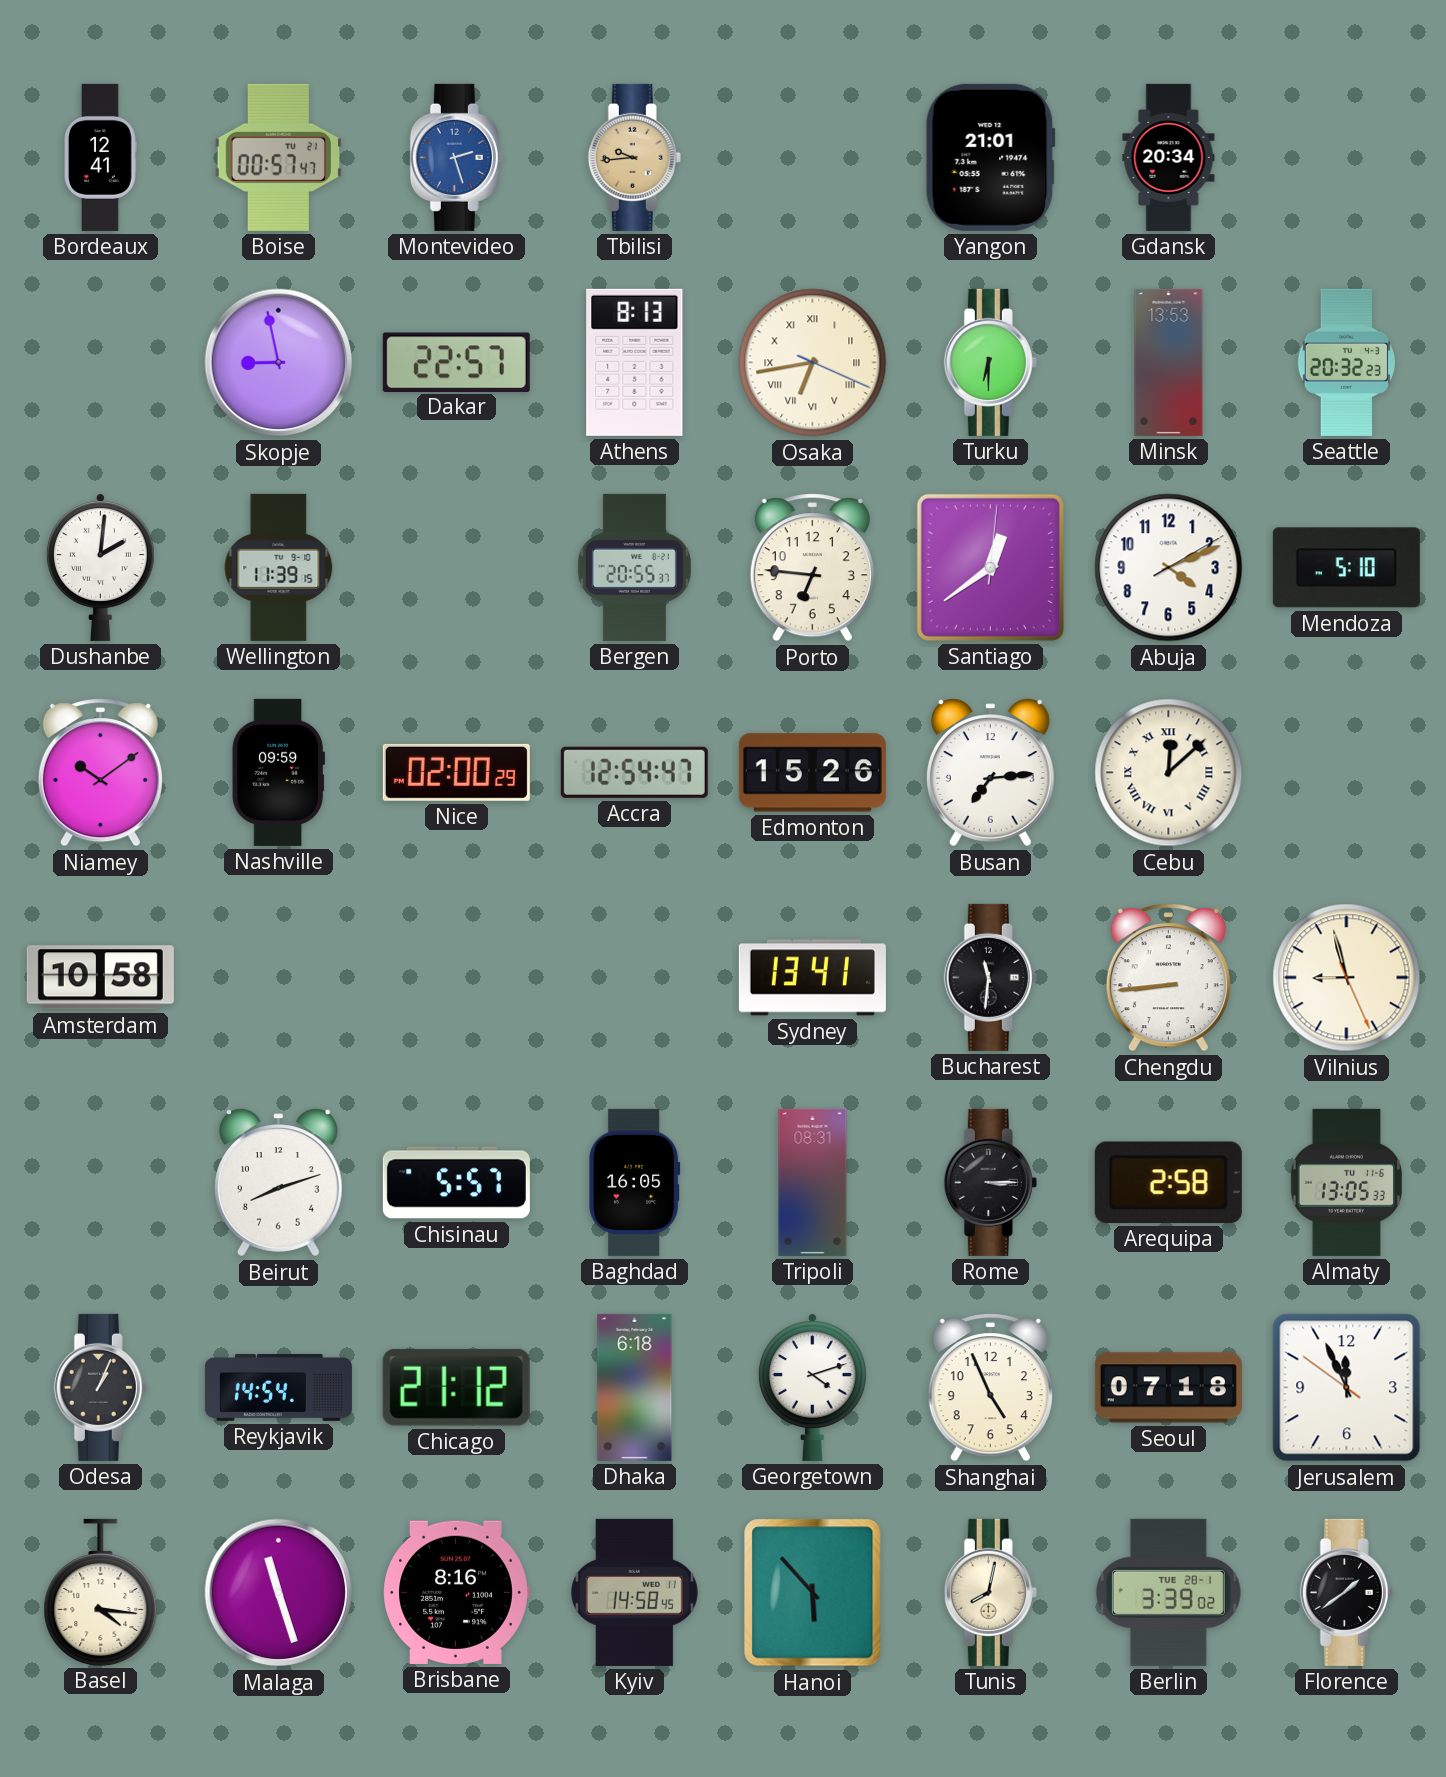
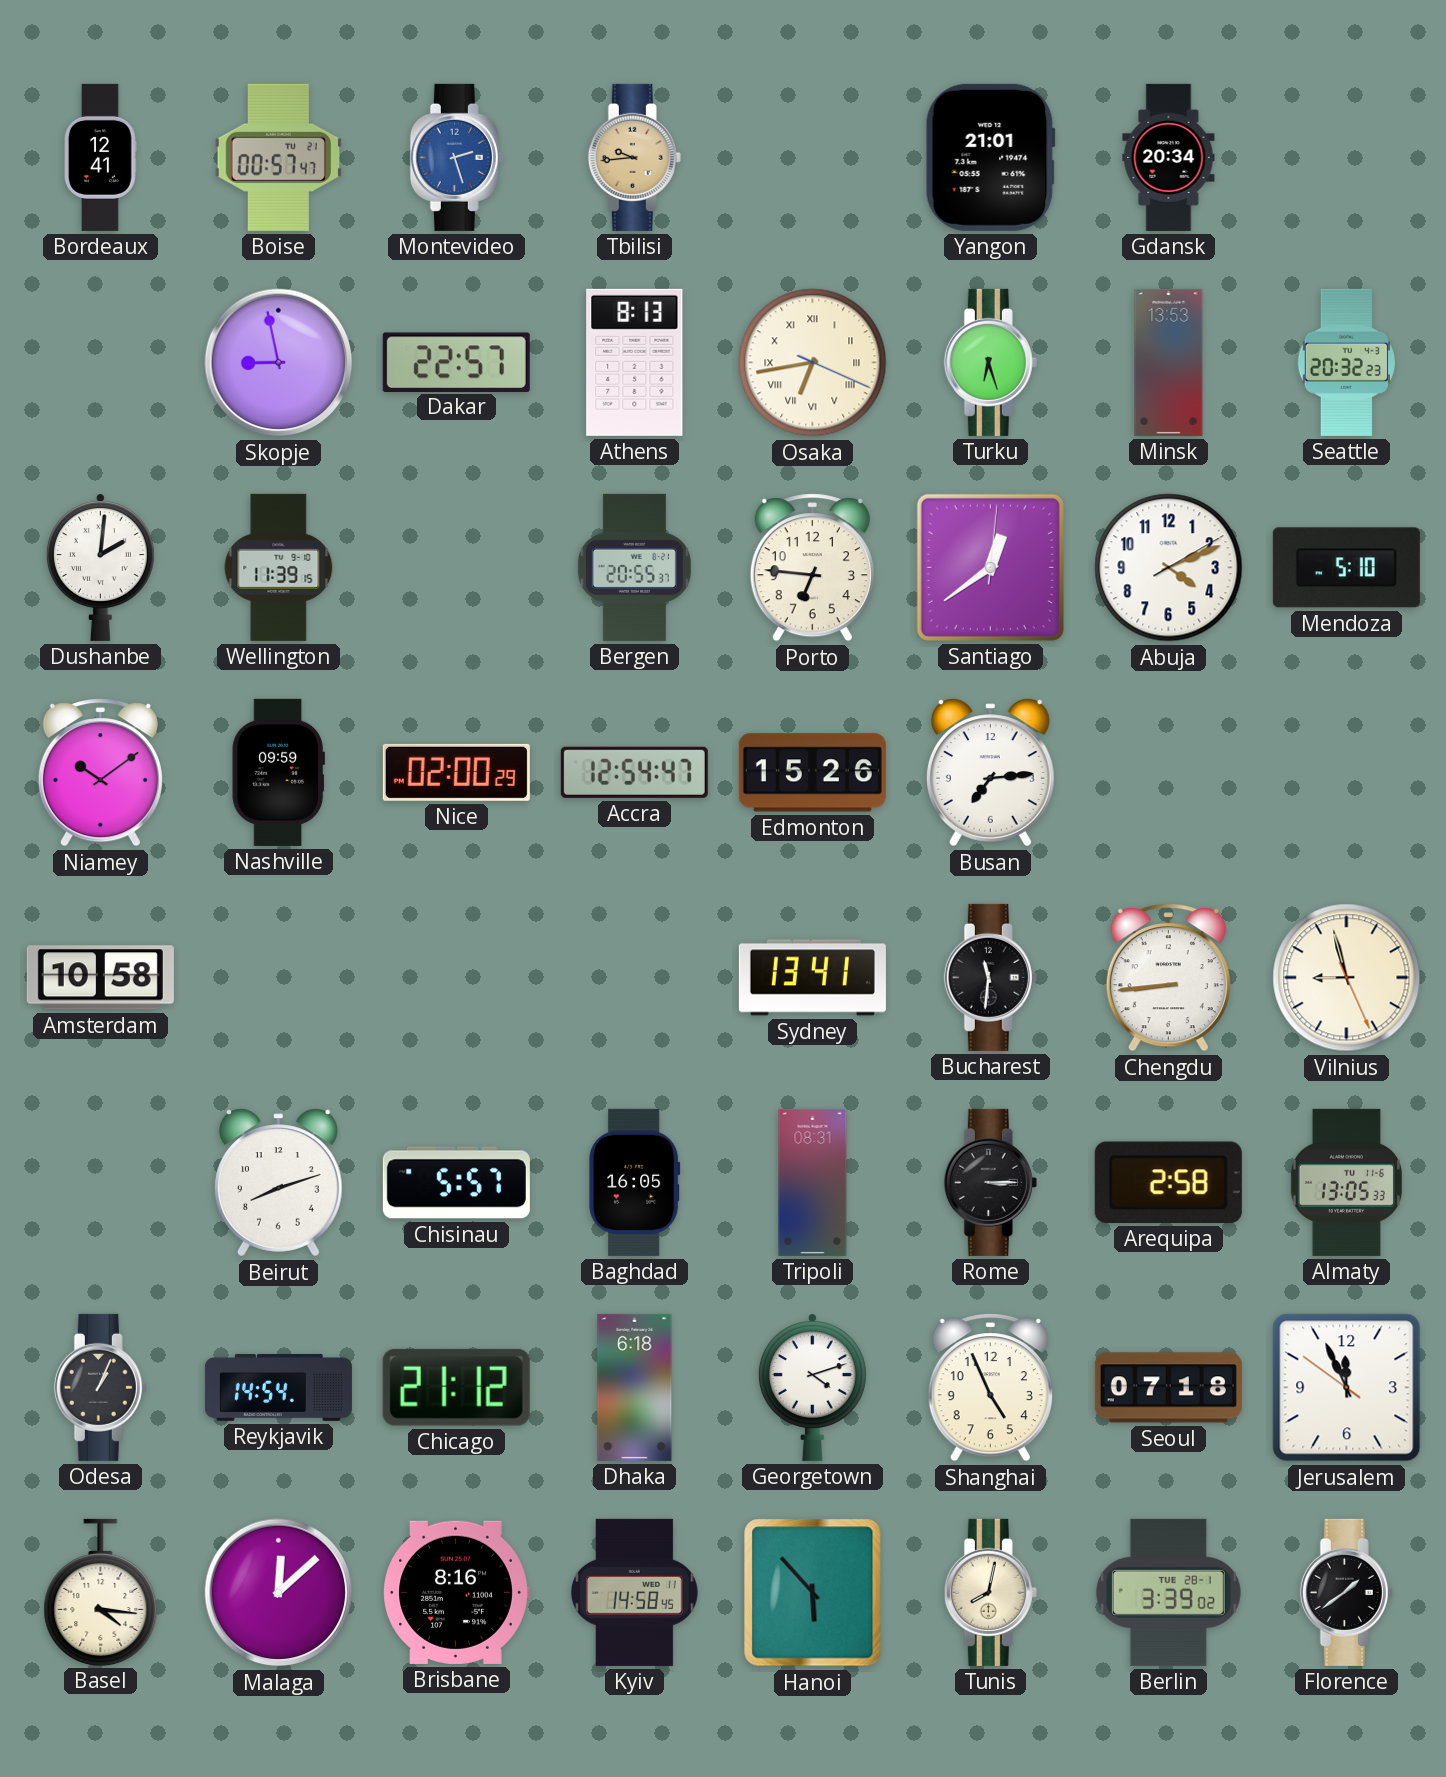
Turku: 6:30 -> 6:27 (990, 362)
Cebu: 12:08 -> none (1169, 773)
Malaga: 11:27 -> 12:08 (279, 1593)
